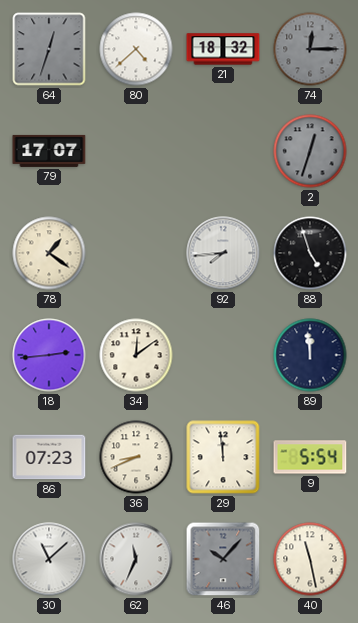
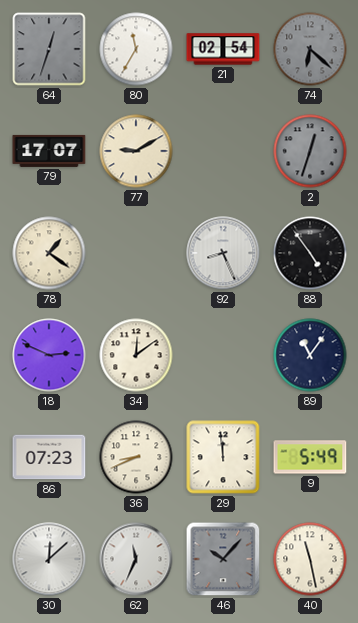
80: 4:38 -> 11:35 (136, 49)
21: 18:32 -> 02:54 (223, 49)
74: 12:15 -> 6:22 (310, 49)
77: none -> 9:10 (136, 151)
92: 7:44 -> 8:26 (223, 253)
88: 4:57 -> 4:54 (310, 253)
18: 2:44 -> 2:49 (49, 355)
89: 11:59 -> 11:06 (310, 355)
9: 5:54 -> 5:49 (310, 457)
30: 11:08 -> 12:08 (49, 559)
